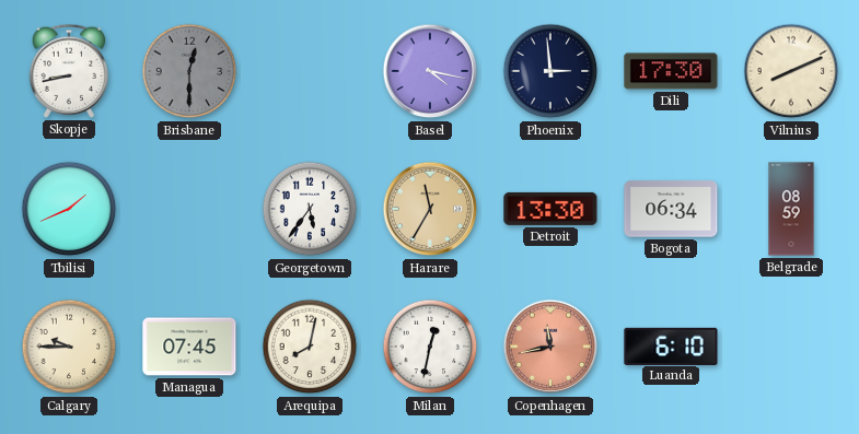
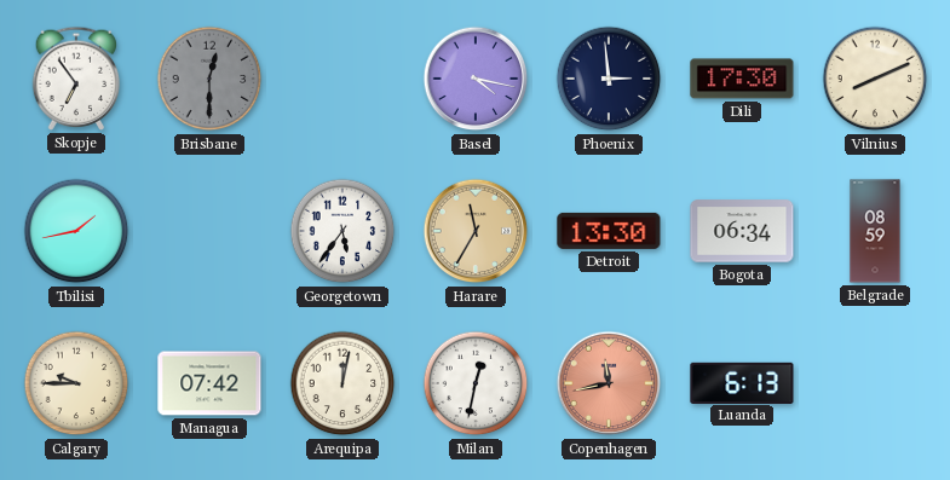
Skopje: 8:43 -> 6:54 (76, 79)
Tbilisi: 1:41 -> 1:43 (76, 231)
Managua: 07:45 -> 07:42 (209, 383)
Arequipa: 8:02 -> 12:02 (342, 383)
Luanda: 6:10 -> 6:13 (742, 382)
